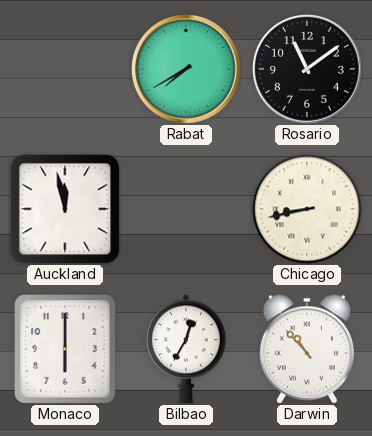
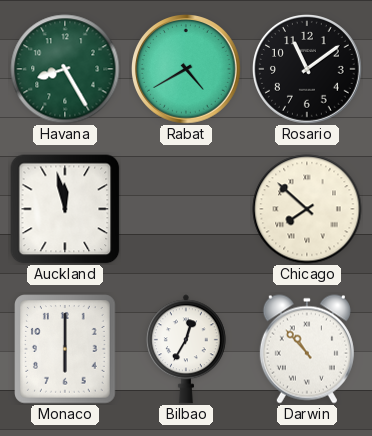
Havana: none -> 8:25 (65, 69)
Rabat: 7:40 -> 4:40 (187, 70)
Chicago: 8:43 -> 7:52 (307, 209)
